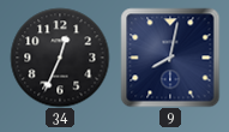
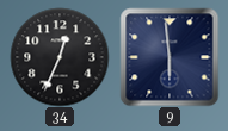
9: 8:02 -> 5:59 (170, 57)
